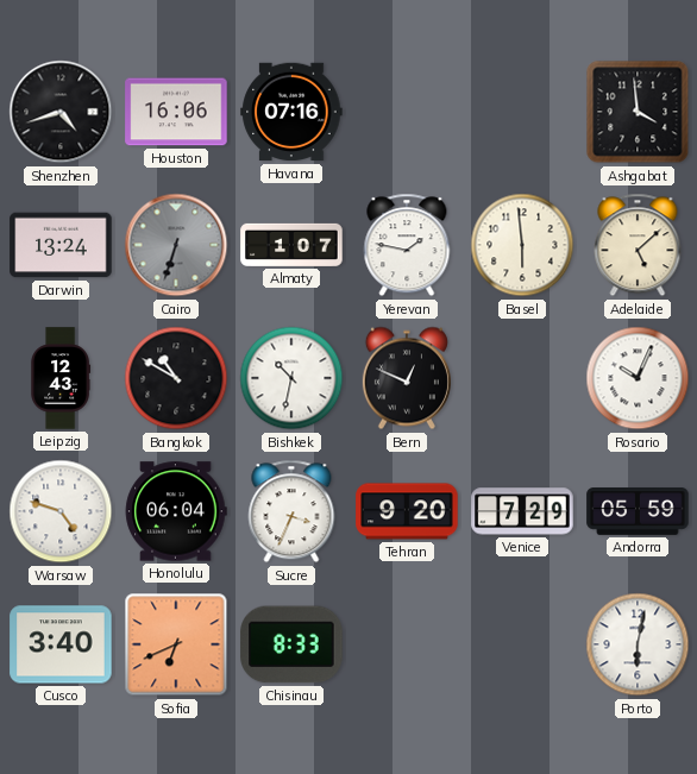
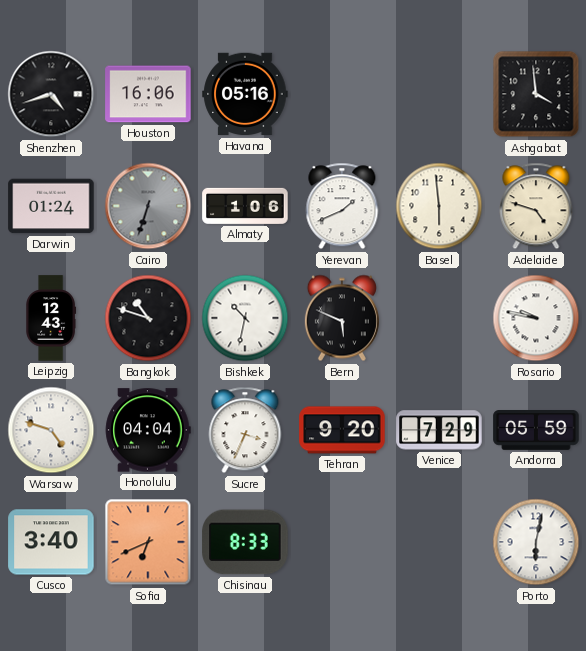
Havana: 07:16 -> 05:16 (245, 94)
Darwin: 13:24 -> 01:24 (51, 206)
Almaty: 1:07 -> 1:06 (245, 206)
Yerevan: 1:47 -> 1:41 (342, 206)
Adelaide: 5:08 -> 4:48 (536, 206)
Bangkok: 10:50 -> 10:48 (148, 318)
Bern: 12:49 -> 5:49 (342, 318)
Rosario: 10:04 -> 9:47 (536, 318)
Honolulu: 06:04 -> 04:04 (148, 430)
